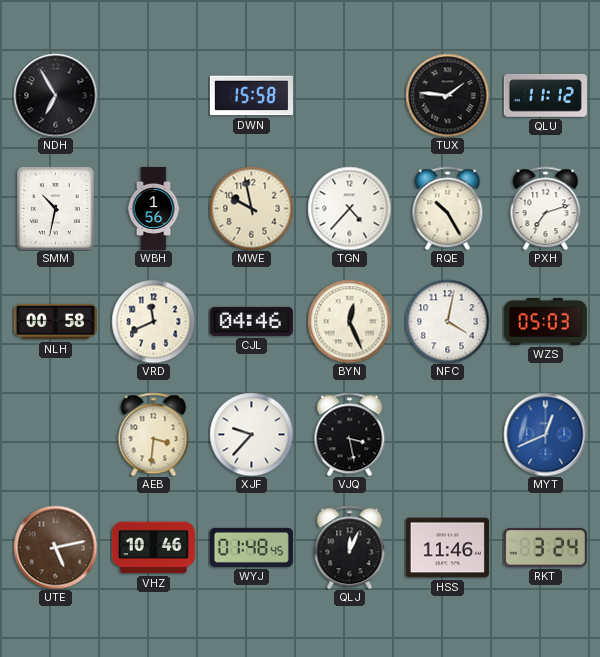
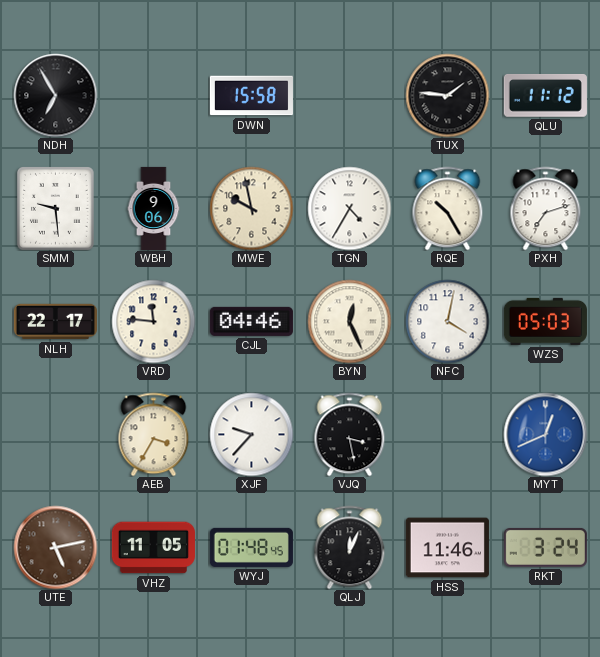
SMM: 10:32 -> 9:29 (56, 209)
WBH: 1:56 -> 9:06 (154, 208)
TGN: 4:37 -> 4:35 (349, 208)
NLH: 00:58 -> 22:17 (55, 322)
VRD: 11:41 -> 11:46 (153, 321)
AEB: 3:31 -> 3:35 (154, 434)
VHZ: 10:46 -> 11:05 (153, 548)
